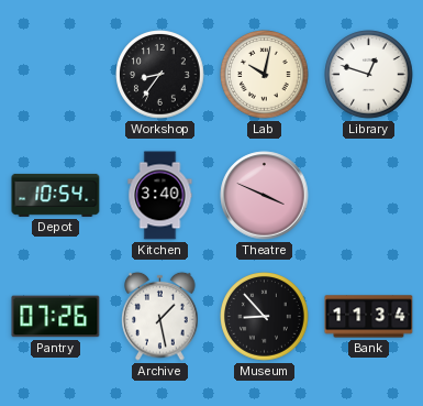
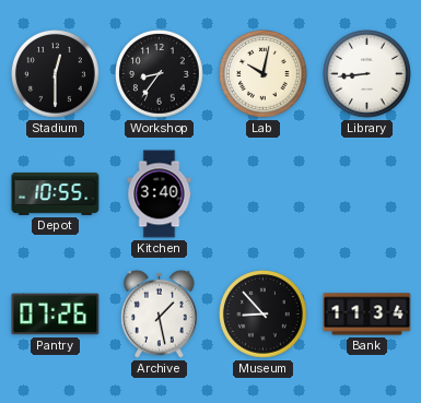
Stadium: none -> 12:30 (56, 74)
Library: 12:48 -> 8:44 (367, 74)
Depot: 10:54 -> 10:55 (56, 193)
Theatre: 3:49 -> none (265, 196)
